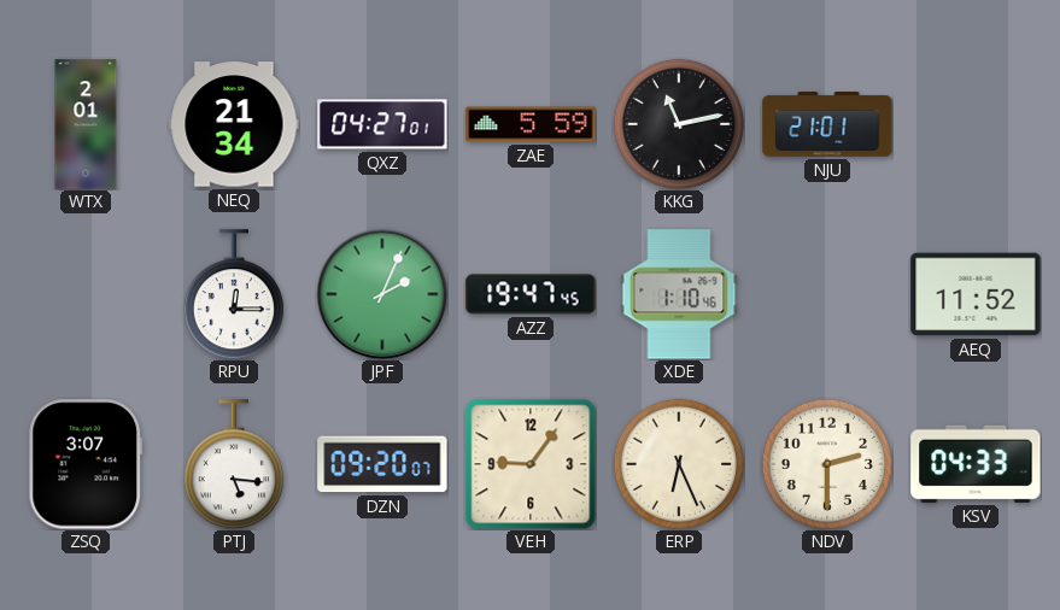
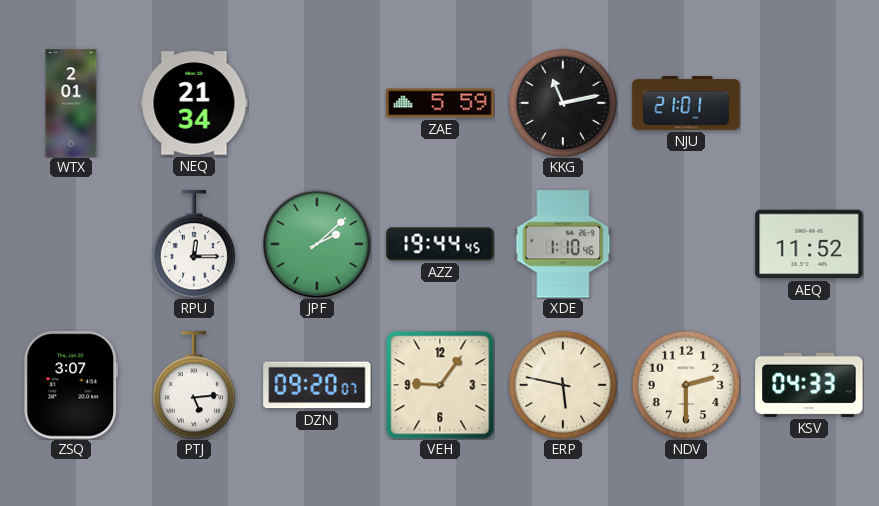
QXZ: 04:27 -> none (382, 124)
JPF: 2:04 -> 2:08 (317, 244)
AZZ: 19:47 -> 19:44 (440, 244)
PTJ: 5:16 -> 5:14 (194, 385)
ERP: 6:26 -> 5:47 (563, 385)
